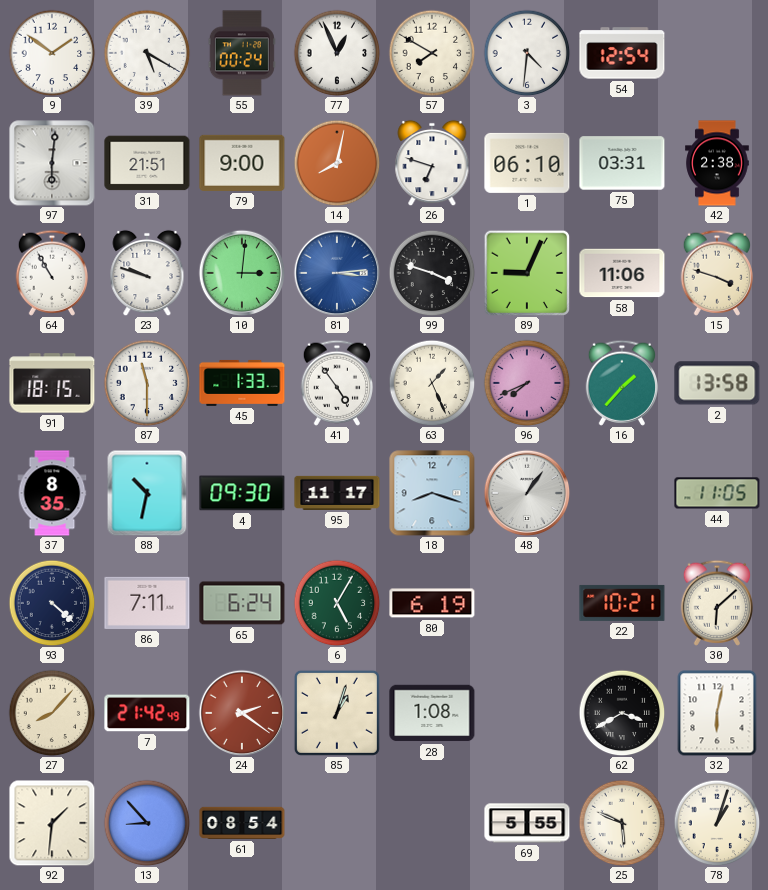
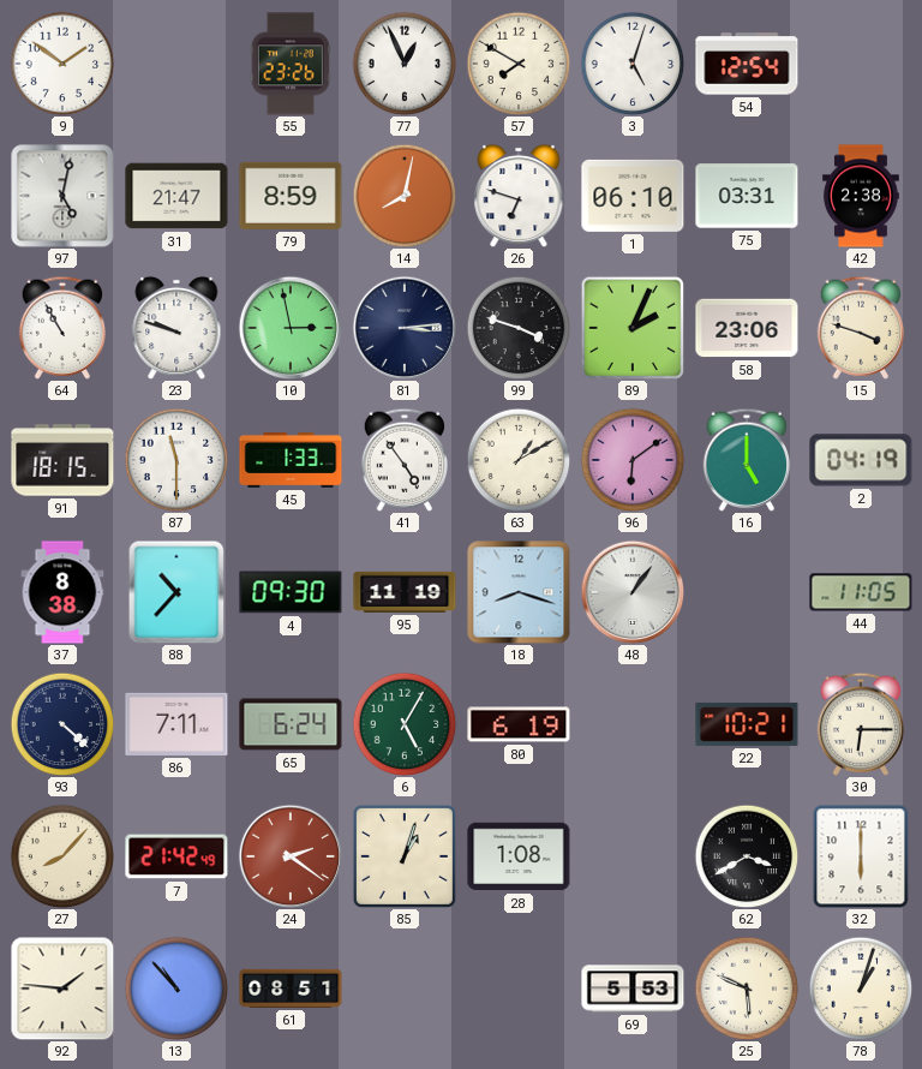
39: 5:20 -> none (147, 53)
55: 00:24 -> 23:26 (291, 64)
3: 4:31 -> 5:03 (633, 64)
97: 6:01 -> 5:02 (62, 196)
31: 21:51 -> 21:47 (176, 196)
79: 9:00 -> 8:59 (291, 196)
10: 3:01 -> 2:58 (291, 328)
81 dial: blue -> navy (405, 328)
89: 9:04 -> 2:04 (633, 328)
58: 11:06 -> 23:06 (747, 328)
63: 1:26 -> 1:10 (519, 460)
96: 7:41 -> 6:09 (633, 460)
16: 1:37 -> 5:00 (746, 460)
2: 13:58 -> 04:19 (861, 460)
37: 8:35 -> 8:38 (62, 592)
88: 10:32 -> 10:37 (176, 592)
95: 11:17 -> 11:19 (405, 592)
30: 6:08 -> 6:15 (860, 724)
32: 6:02 -> 6:00 (861, 856)
92: 1:31 -> 1:46 (62, 989)
13: 8:53 -> 10:53 (176, 989)
61: 08:54 -> 08:51 (291, 989)
69: 5:55 -> 5:53 (633, 989)
